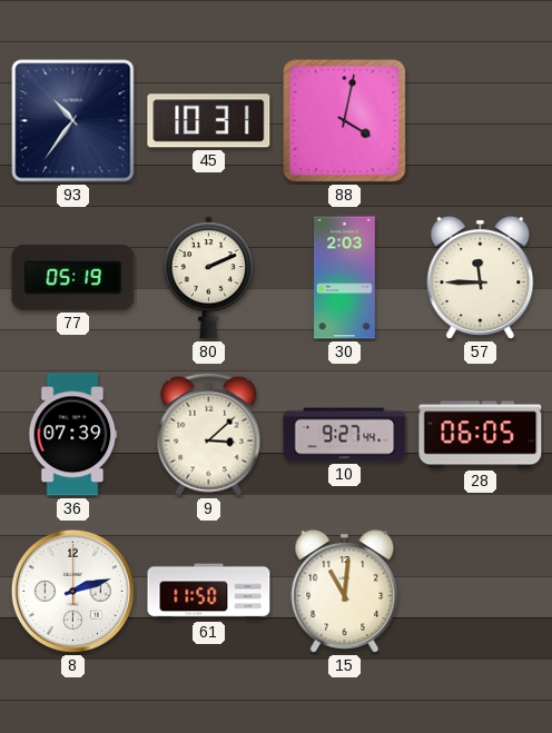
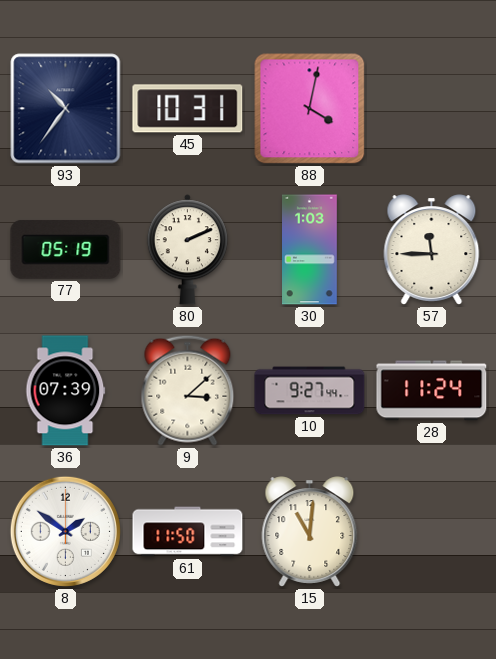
30: 2:03 -> 1:03 (310, 250)
28: 06:05 -> 11:24 (432, 391)
8: 2:12 -> 1:51 (65, 531)
